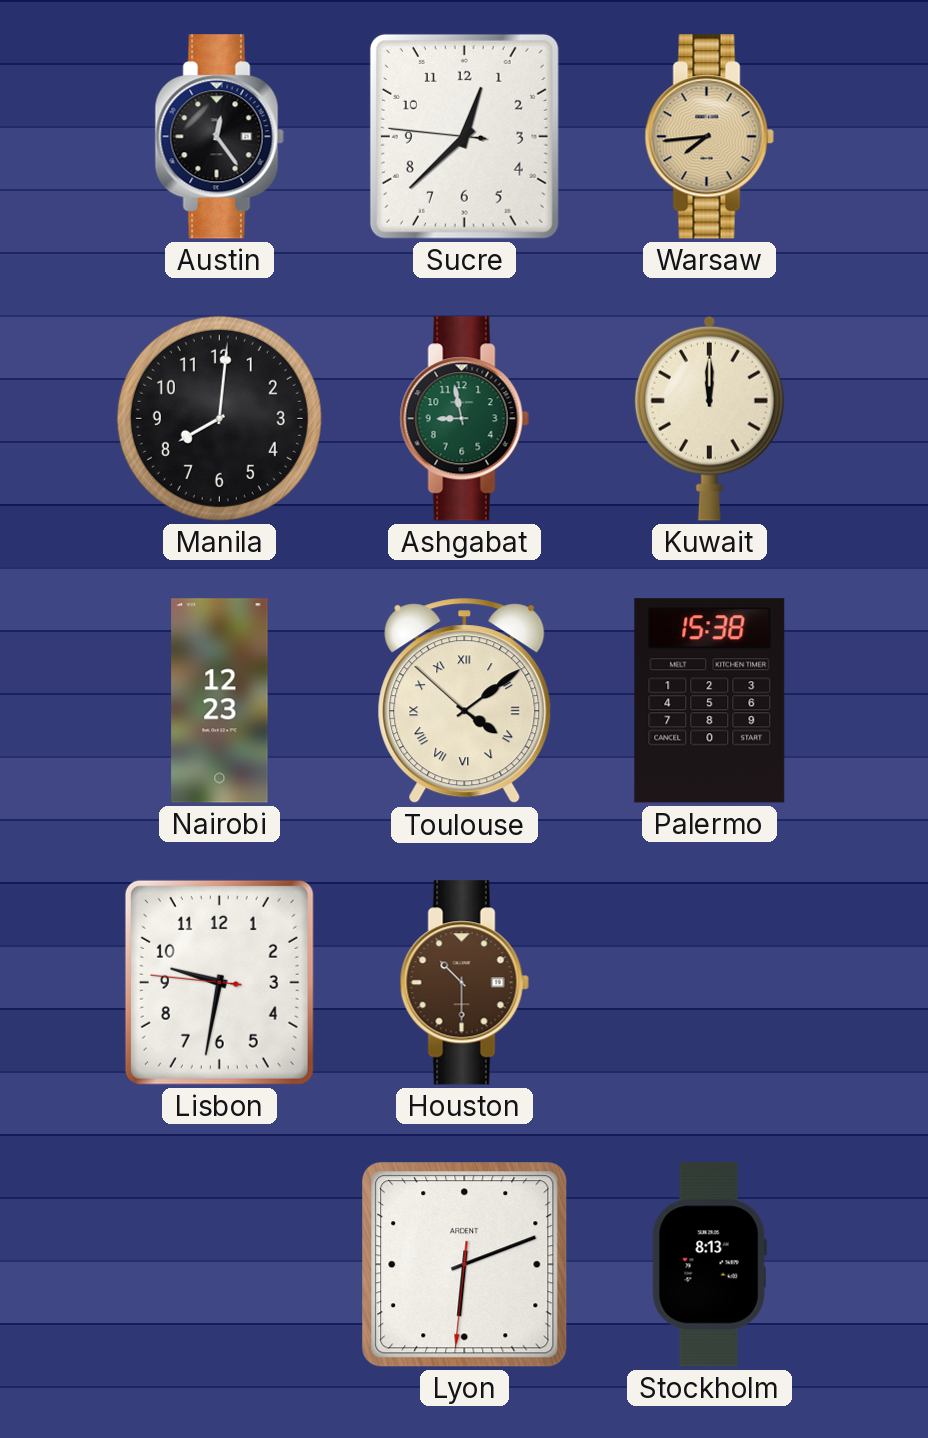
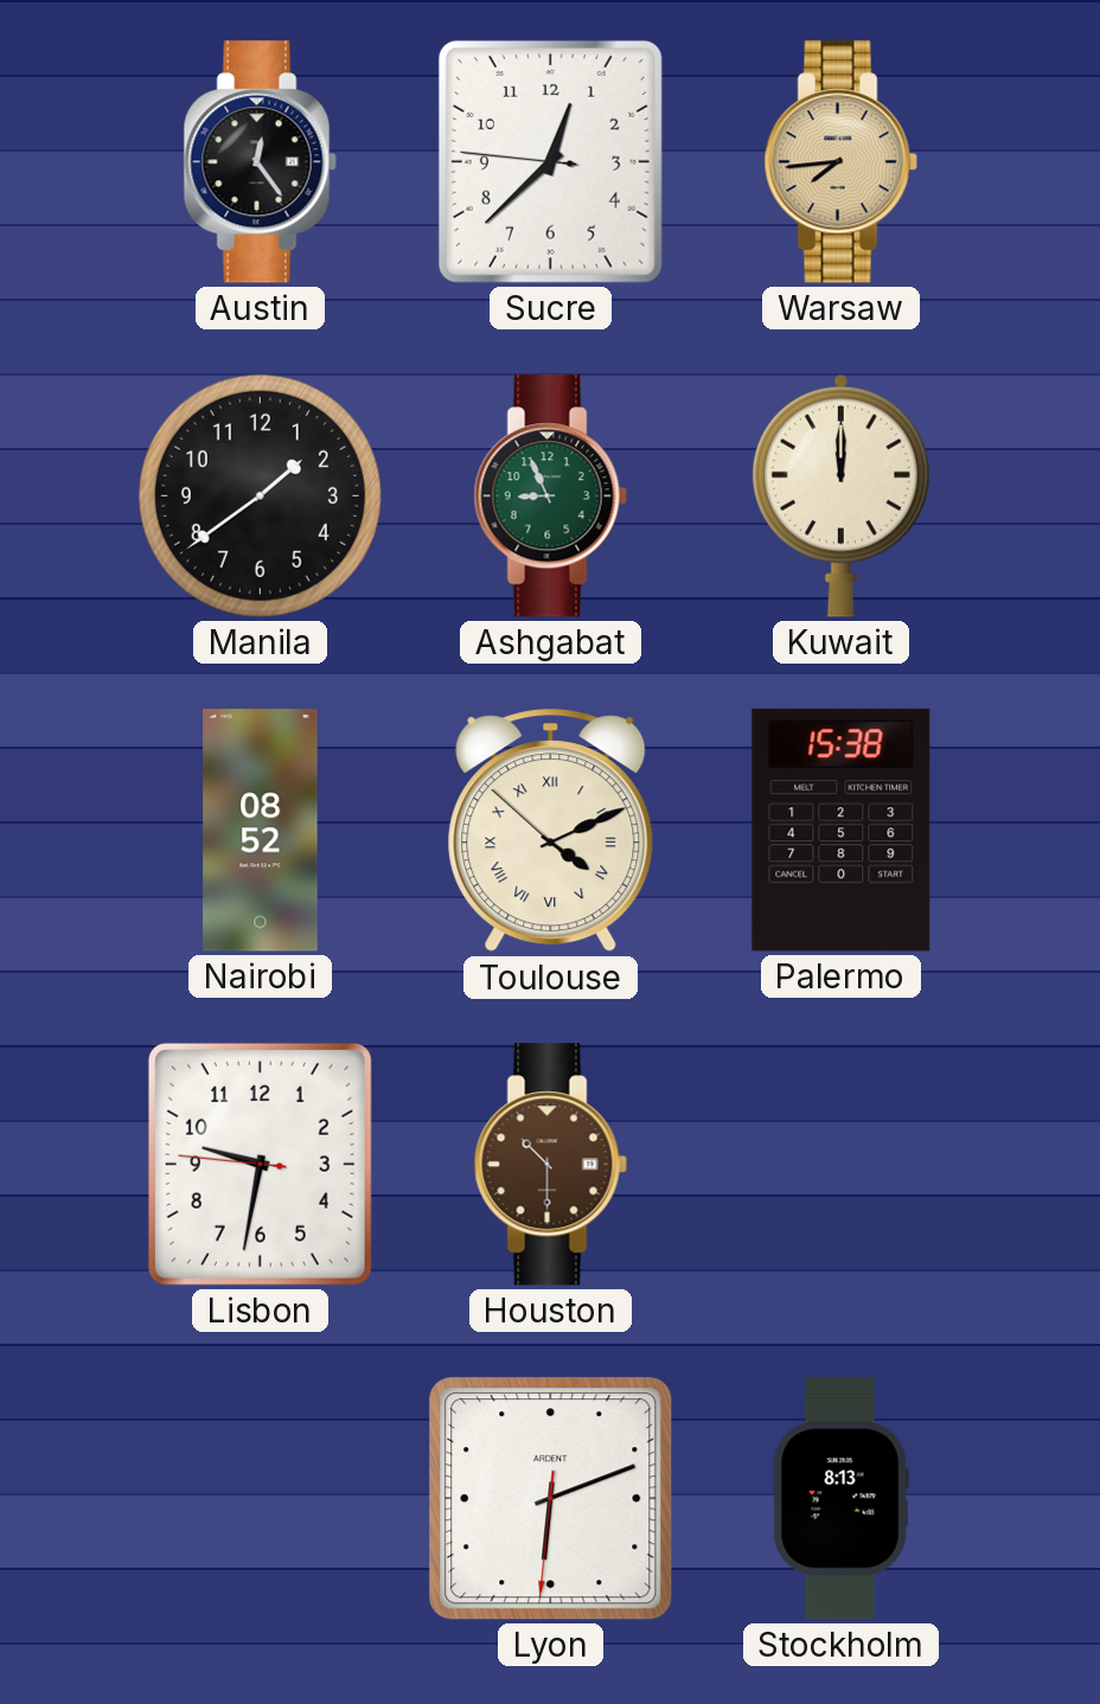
Manila: 8:01 -> 1:39 (260, 495)
Ashgabat: 8:58 -> 8:56 (550, 497)
Nairobi: 12:23 -> 08:52 (261, 831)
Toulouse: 4:08 -> 4:10 (551, 831)
